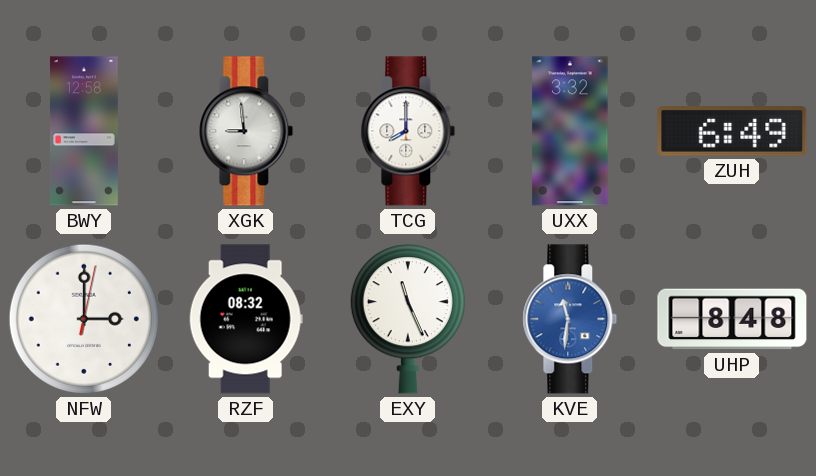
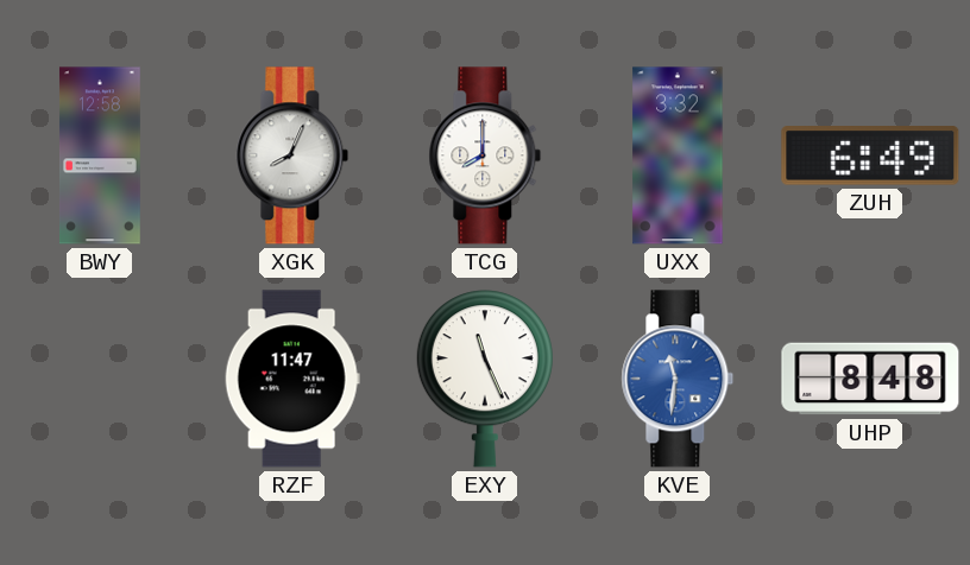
XGK: 8:59 -> 8:04 (292, 155)
NFW: 3:00 -> none (84, 319)
RZF: 08:32 -> 11:47 (292, 379)
